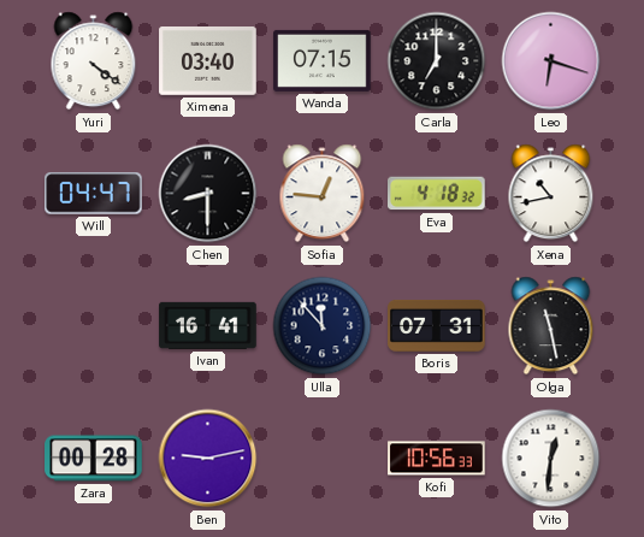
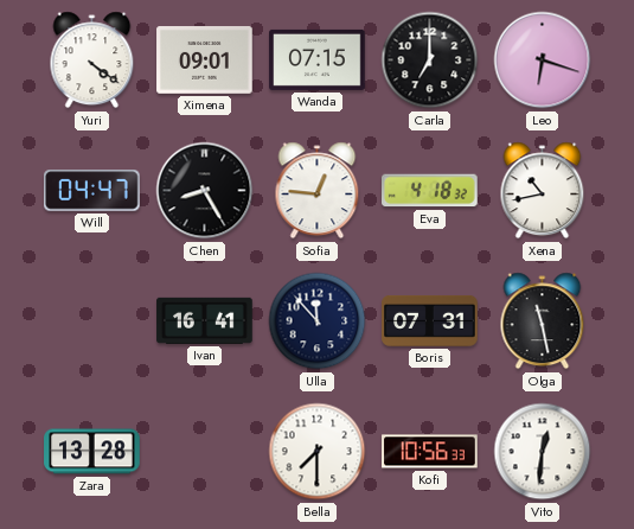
Ximena: 03:40 -> 09:01 (205, 60)
Chen: 8:30 -> 8:25 (205, 191)
Zara: 00:28 -> 13:28 (92, 452)
Ben: 9:13 -> none (208, 459)
Bella: none -> 7:30 (318, 452)
